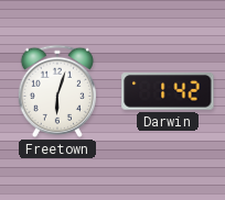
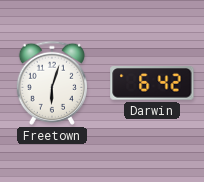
Darwin: 1:42 -> 6:42 (152, 84)
